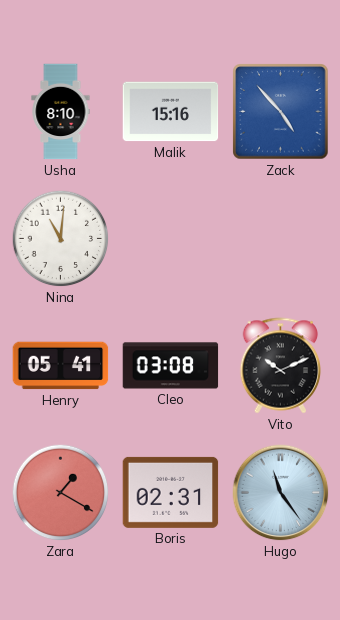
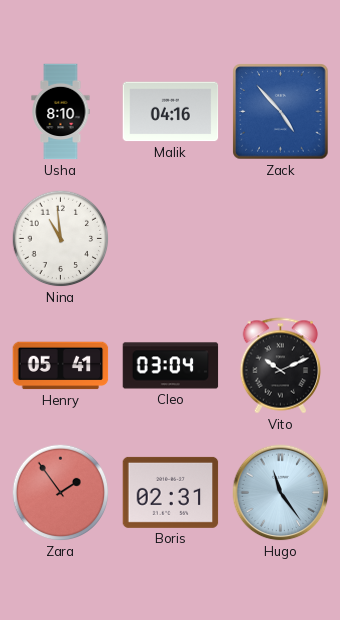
Malik: 15:16 -> 04:16 (171, 112)
Nina: 11:01 -> 10:59 (61, 239)
Cleo: 03:08 -> 03:04 (171, 366)
Zara: 1:20 -> 1:54 (61, 493)
